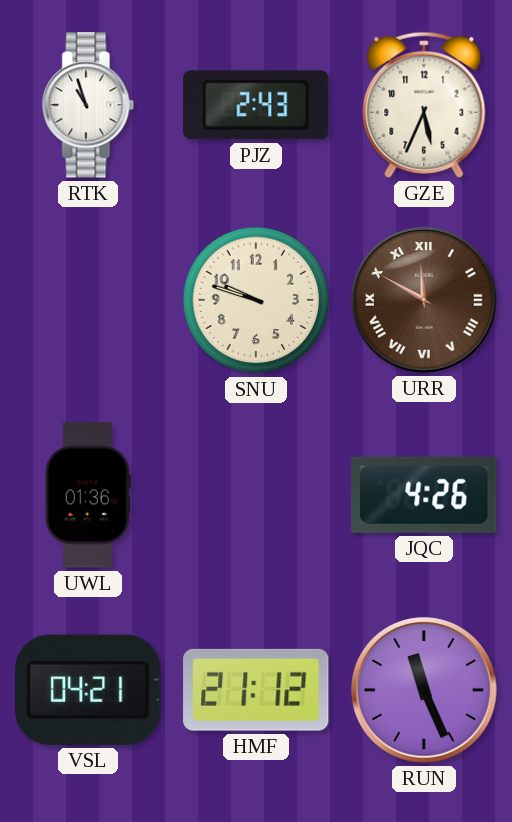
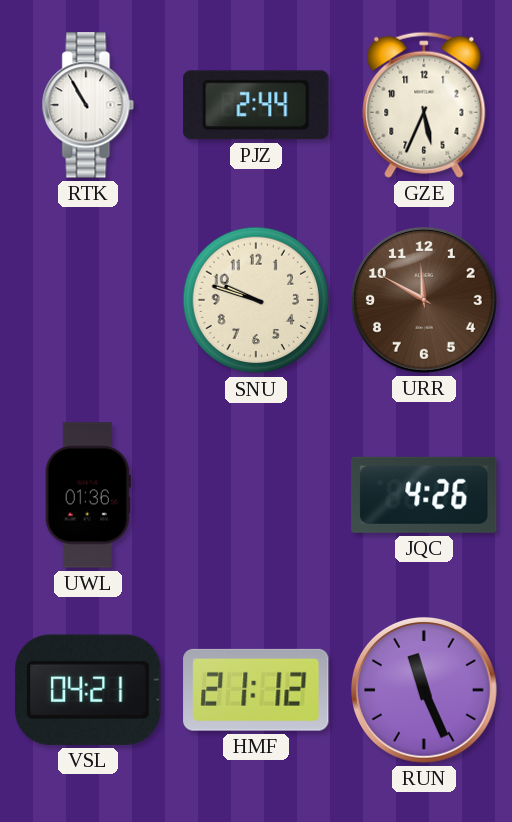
RTK: 10:57 -> 10:55 (88, 105)
PJZ: 2:43 -> 2:44 (256, 105)
URR numerals: Roman -> Arabic (424, 300)
